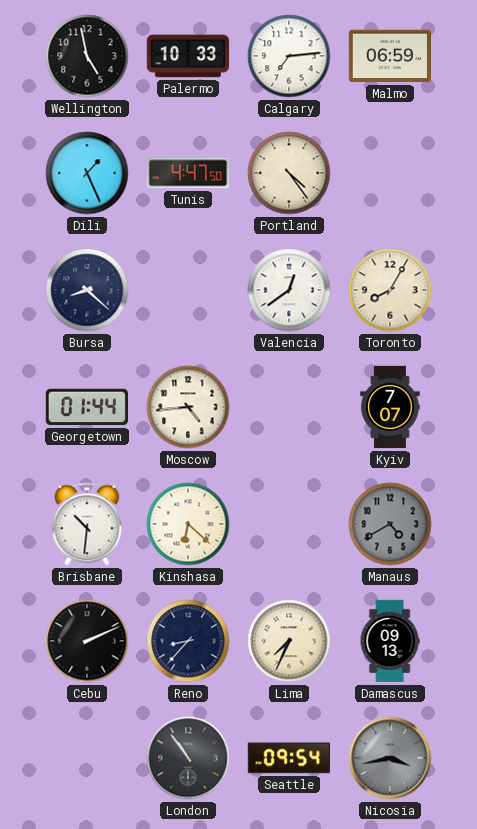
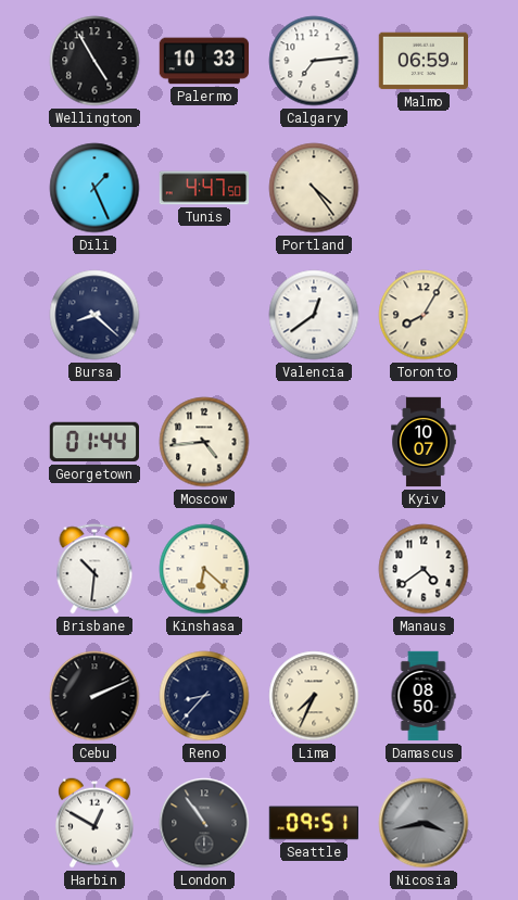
Wellington: 4:58 -> 4:55 (94, 61)
Kyiv: 7:07 -> 10:07 (424, 442)
Manaus: 4:40 -> 4:39 (424, 569)
Manaus dial: grey -> white (424, 569)
Damascus: 09:13 -> 08:50 (424, 696)
Harbin: none -> 12:50 (96, 823)
Seattle: 09:54 -> 09:51 (313, 823)
